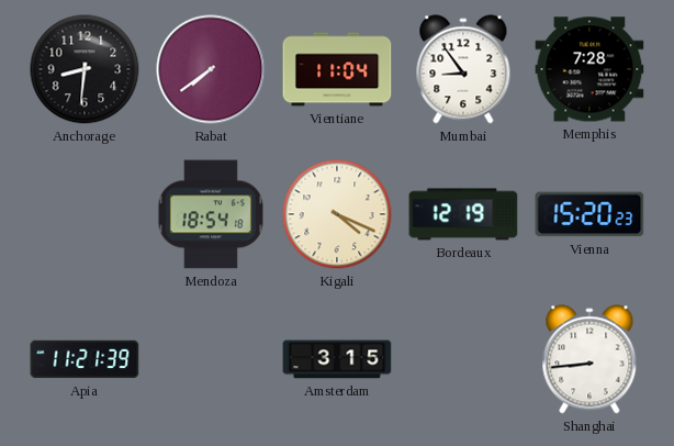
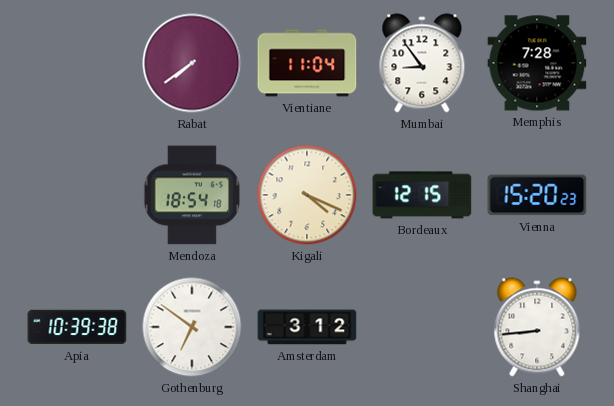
Anchorage: 8:31 -> none (85, 69)
Bordeaux: 12:19 -> 12:15 (422, 195)
Apia: 11:21 -> 10:39 (77, 327)
Gothenburg: none -> 6:51 (192, 327)
Amsterdam: 3:15 -> 3:12 (307, 327)
